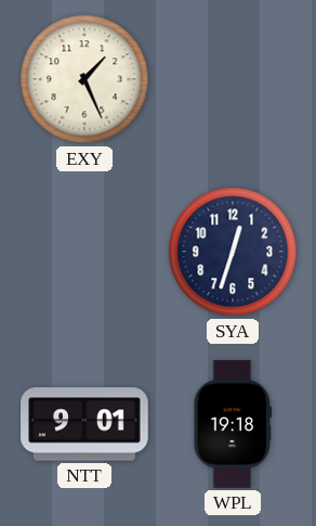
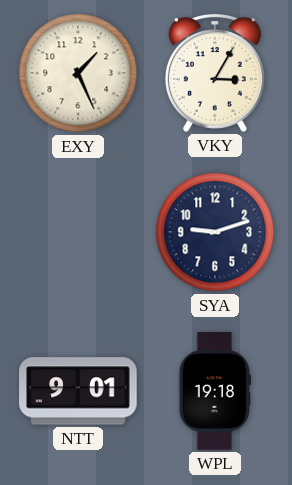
VKY: none -> 3:05 (215, 73)
SYA: 12:33 -> 9:12 (215, 232)
